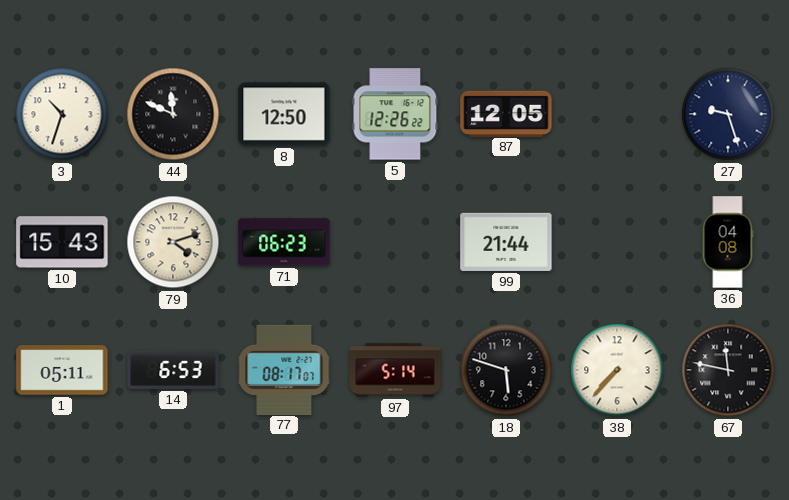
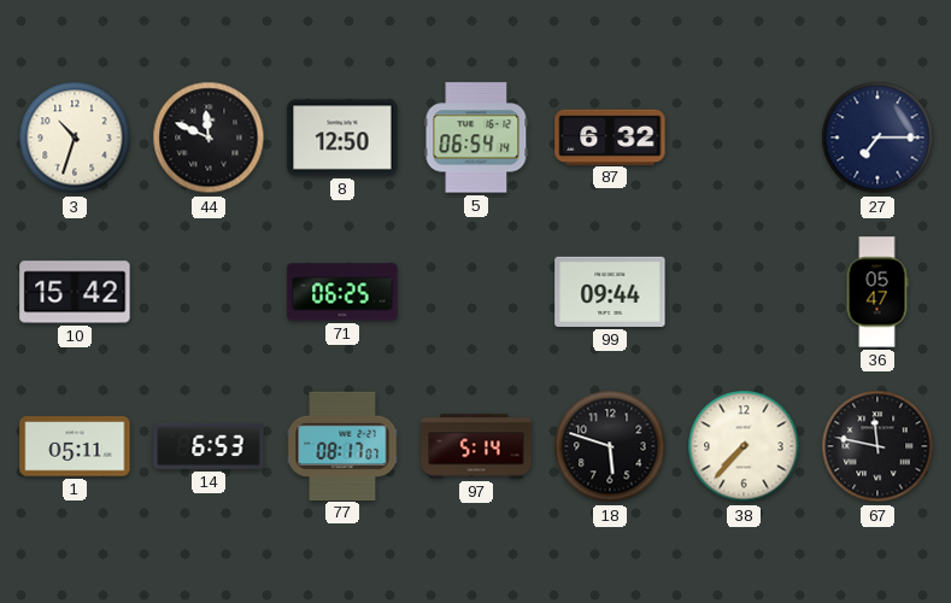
5: 12:26 -> 06:54 (476, 137)
87: 12:05 -> 6:32 (610, 136)
27: 9:27 -> 7:15 (877, 137)
10: 15:43 -> 15:42 (75, 292)
79: 4:12 -> none (173, 242)
71: 06:23 -> 06:25 (342, 292)
99: 21:44 -> 09:44 (610, 292)
36: 04:08 -> 05:47 (877, 292)
